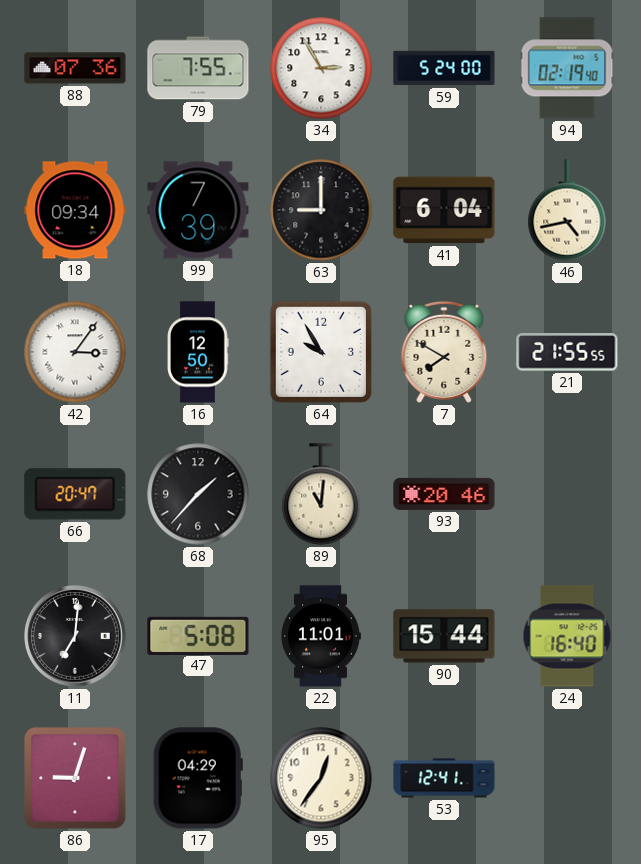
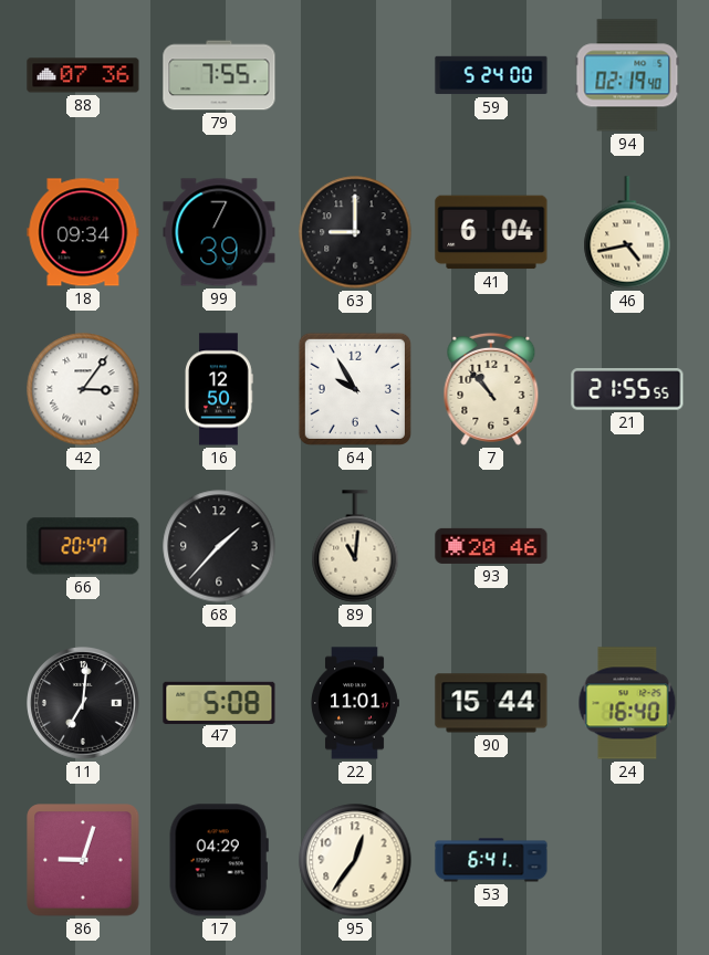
34: 2:55 -> none (321, 68)
7: 7:50 -> 10:53 (491, 389)
53: 12:41 -> 6:41 (491, 860)
